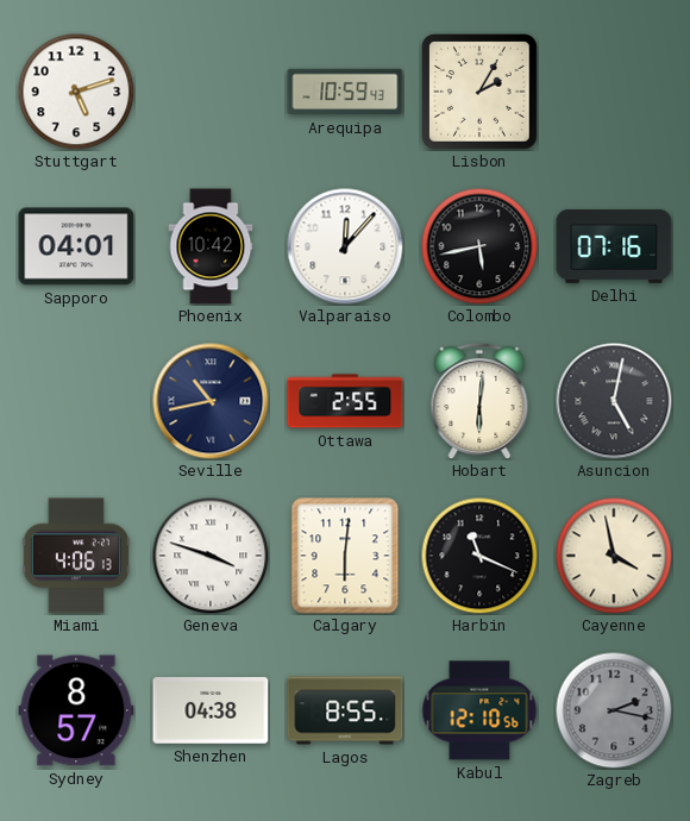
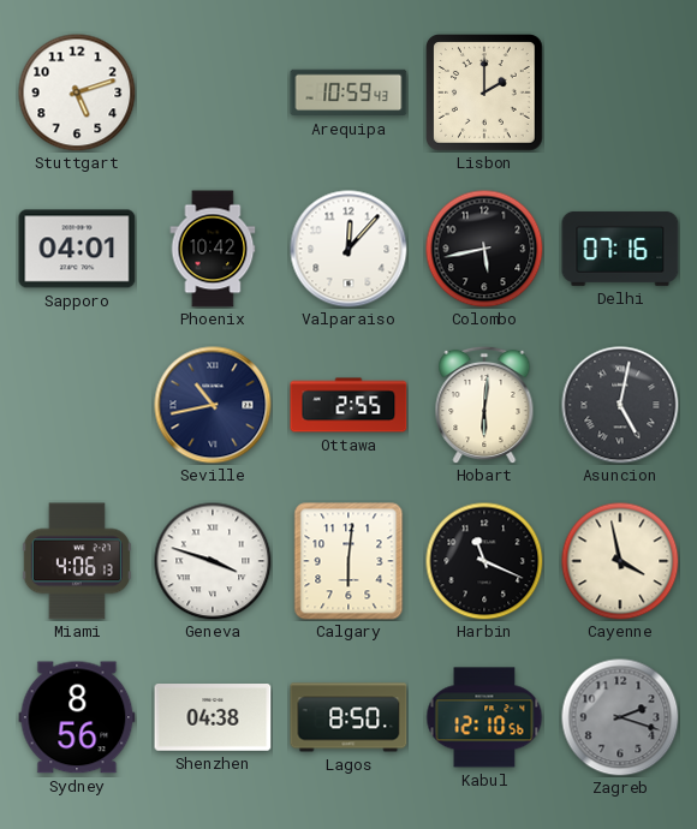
Lisbon: 2:05 -> 2:00 (485, 94)
Sydney: 8:57 -> 8:56 (77, 717)
Lagos: 8:55 -> 8:50 (348, 717)
Zagreb: 2:17 -> 2:18 (620, 717)
